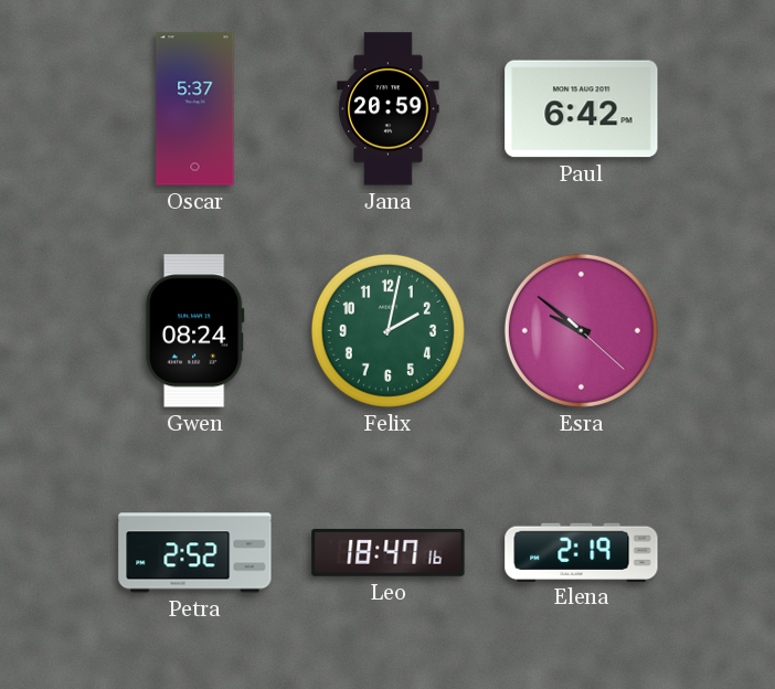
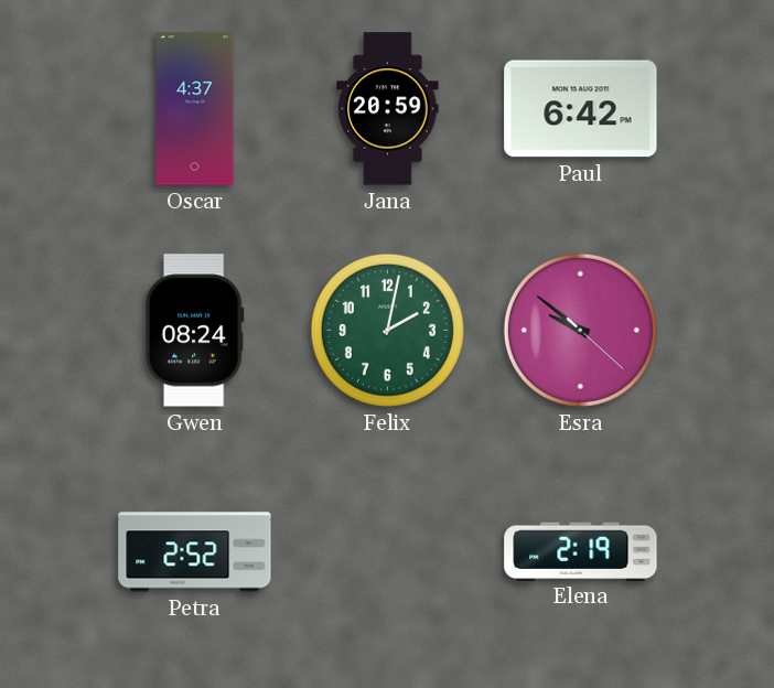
Oscar: 5:37 -> 4:37 (195, 109)
Leo: 18:47 -> none (389, 552)
